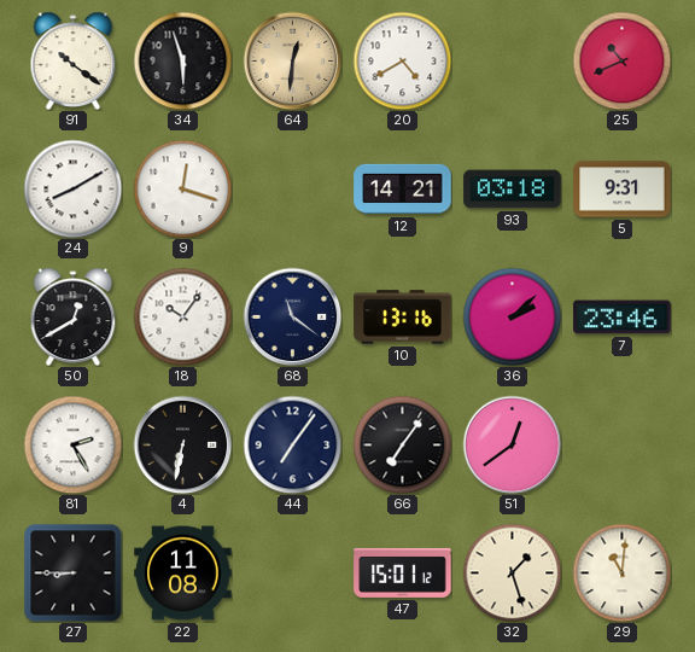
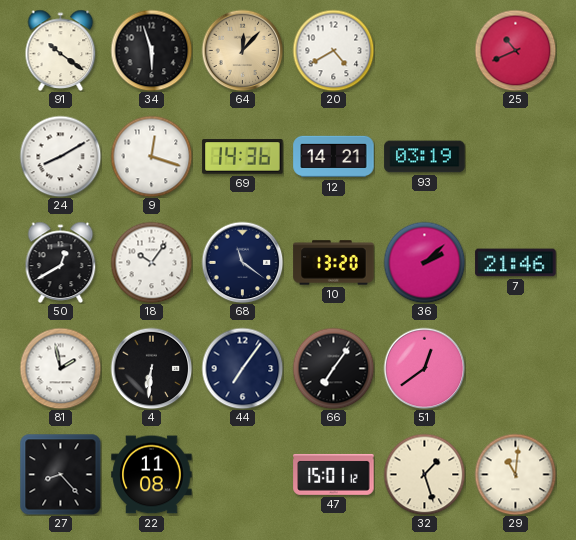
64: 12:31 -> 12:07 (242, 50)
69: none -> 14:36 (243, 157)
93: 03:18 -> 03:19 (425, 157)
5: 9:31 -> none (623, 190)
10: 13:16 -> 13:20 (334, 263)
7: 23:46 -> 21:46 (516, 263)
81: 2:25 -> 1:58 (60, 368)
4: 6:32 -> 6:31 (151, 368)
27: 8:45 -> 8:23 (60, 474)
